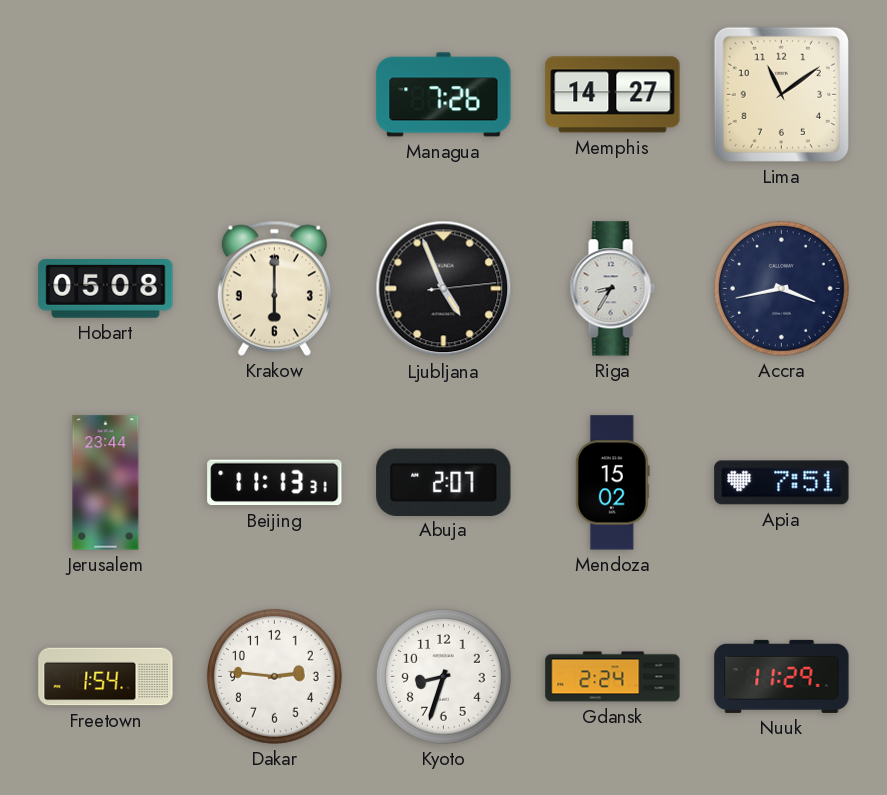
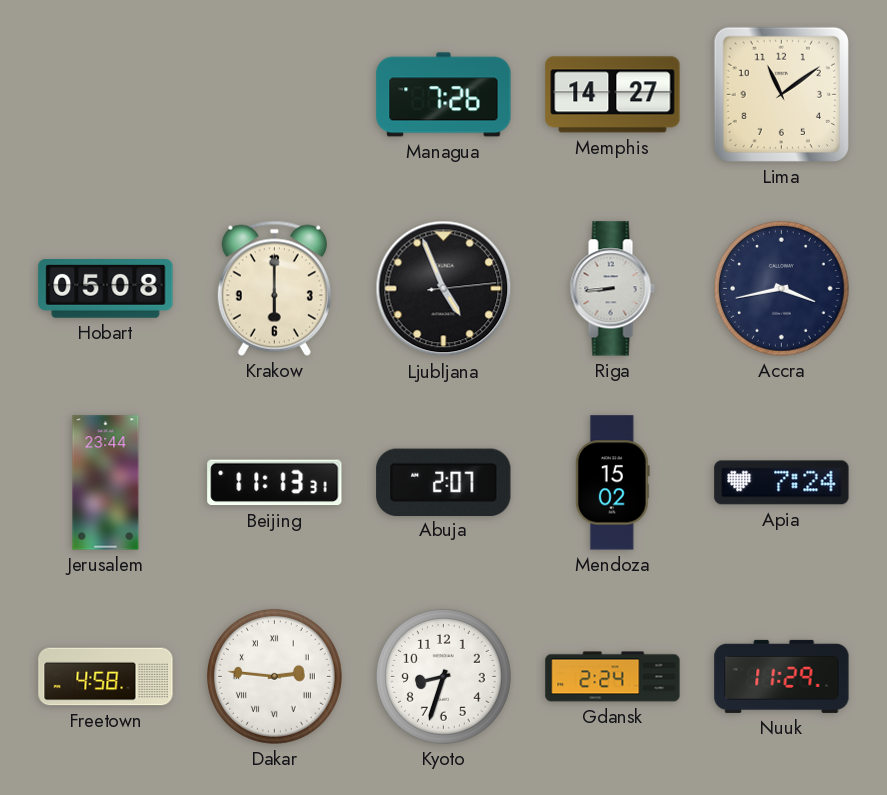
Riga: 8:35 -> 8:44 (612, 289)
Apia: 7:51 -> 7:24 (782, 483)
Freetown: 1:54 -> 4:58 (106, 677)
Dakar numerals: Arabic -> Roman (275, 677)
